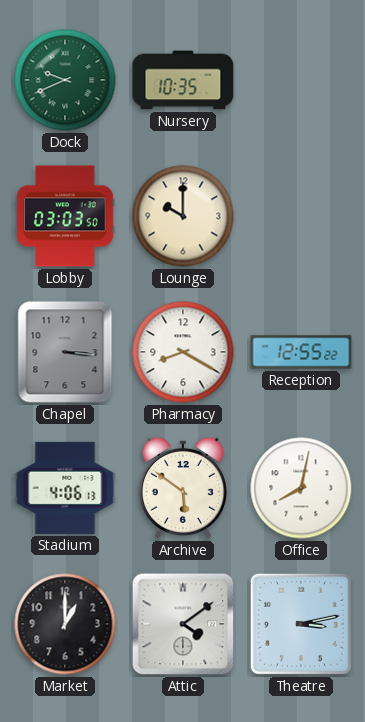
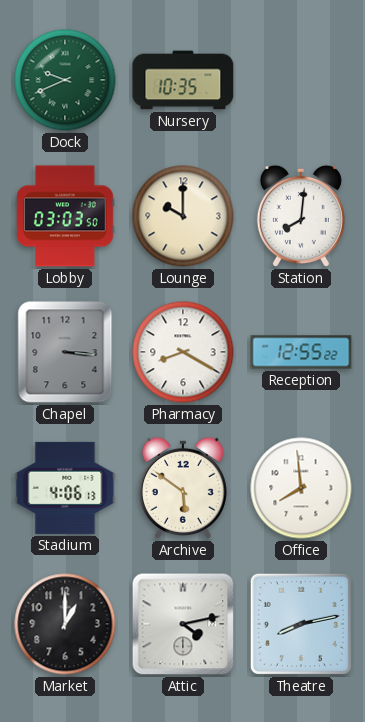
Station: none -> 8:01 (301, 216)
Office: 8:02 -> 7:59 (301, 488)
Attic: 4:09 -> 4:13 (183, 624)
Theatre: 3:13 -> 8:13 (301, 624)
